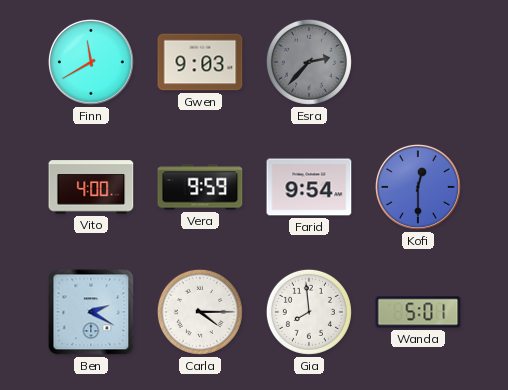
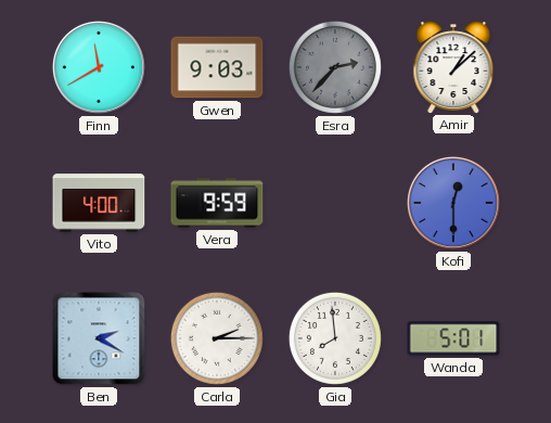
Amir: none -> 1:08 (453, 67)
Farid: 9:54 -> none (309, 187)
Carla: 4:15 -> 2:15 (217, 338)
